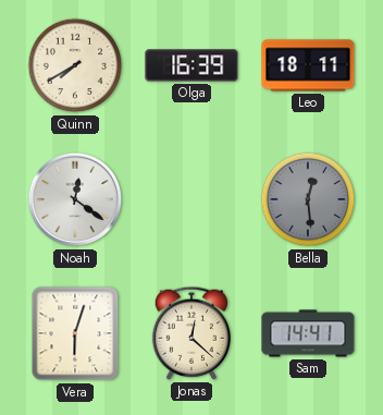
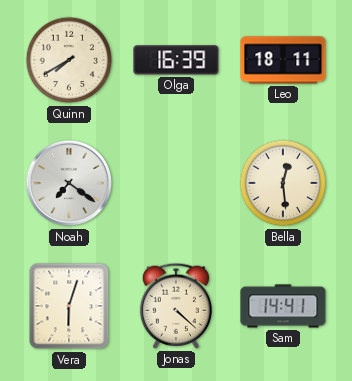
Noah: 12:21 -> 7:21 (69, 183)
Bella dial: grey -> cream (283, 183)
Jonas: 12:22 -> 4:22 (175, 306)
